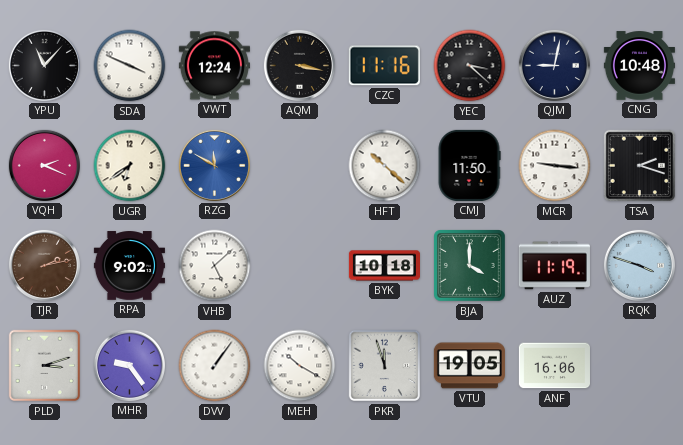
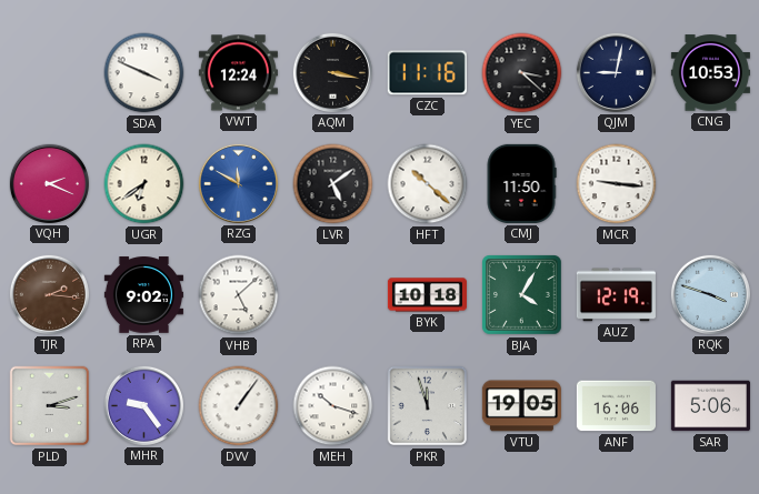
YPU: 11:07 -> none (44, 65)
CNG: 10:48 -> 10:53 (710, 73)
LVR: none -> 5:09 (333, 184)
TSA: 2:18 -> none (640, 166)
TJR: 2:13 -> 2:16 (49, 294)
BJA: 4:00 -> 4:05 (522, 295)
AUZ: 11:19 -> 12:19 (616, 295)
MEH: 10:20 -> 10:18 (333, 406)
SAR: none -> 5:06 (710, 406)
